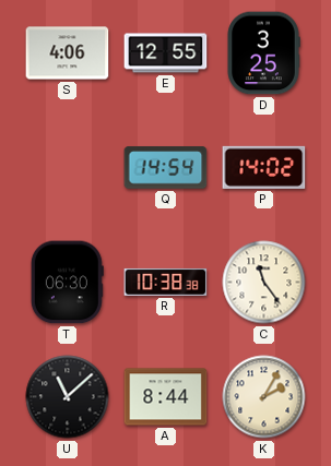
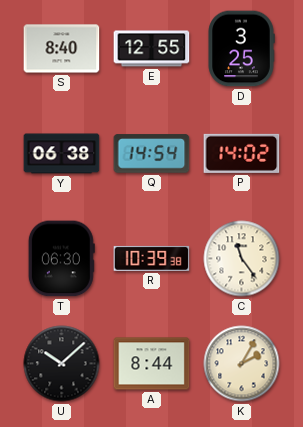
S: 4:06 -> 8:40 (62, 49)
Y: none -> 06:38 (62, 154)
R: 10:38 -> 10:39 (152, 258)
U: 11:08 -> 10:08 (62, 364)
